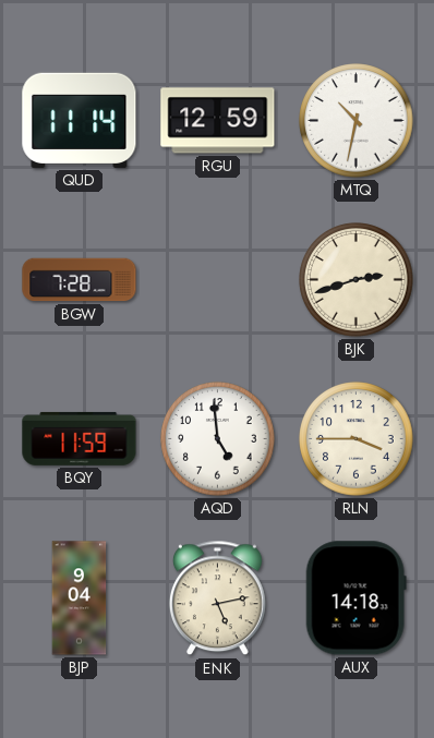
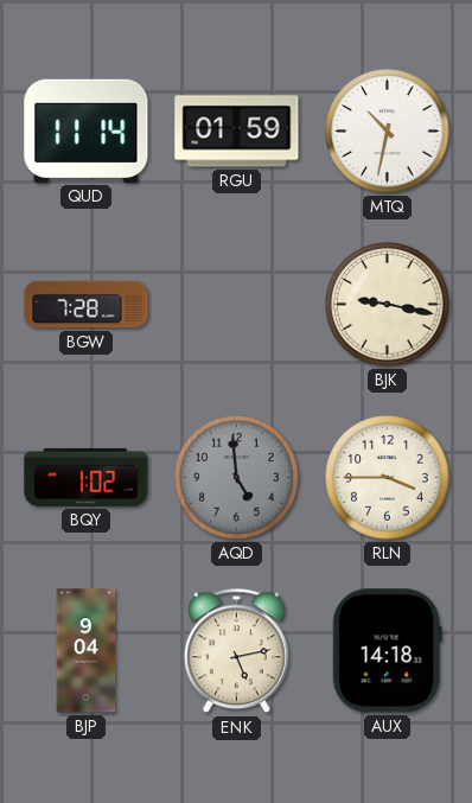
RGU: 12:59 -> 01:59 (237, 132)
BJK: 2:42 -> 9:17 (388, 305)
BQY: 11:59 -> 1:02 (87, 477)
AQD dial: white -> grey (237, 478)
